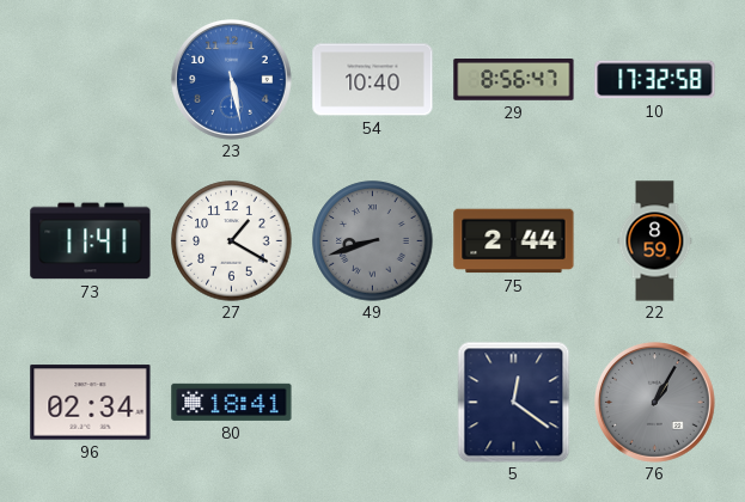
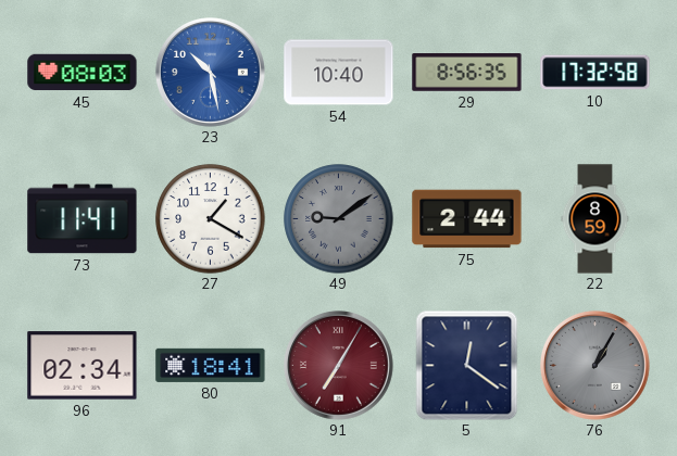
45: none -> 08:03 (83, 73)
23: 5:28 -> 10:28 (211, 73)
29: 8:56:47 -> 8:56:35 (467, 73)
49: 8:42 -> 9:09 (339, 219)
91: none -> 7:05 (339, 366)
